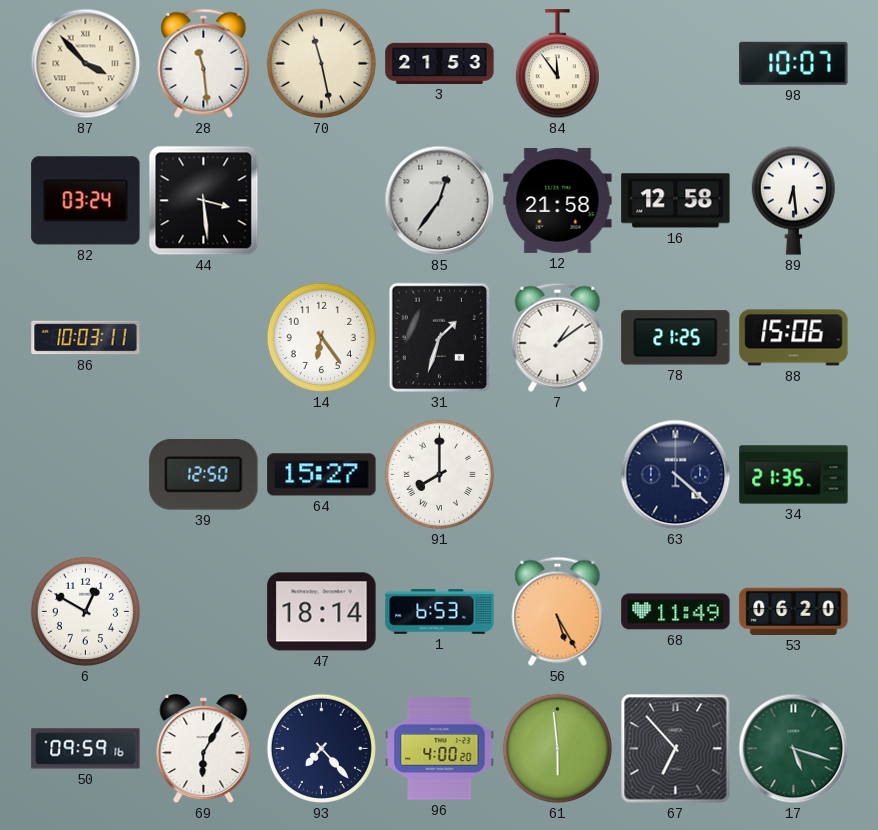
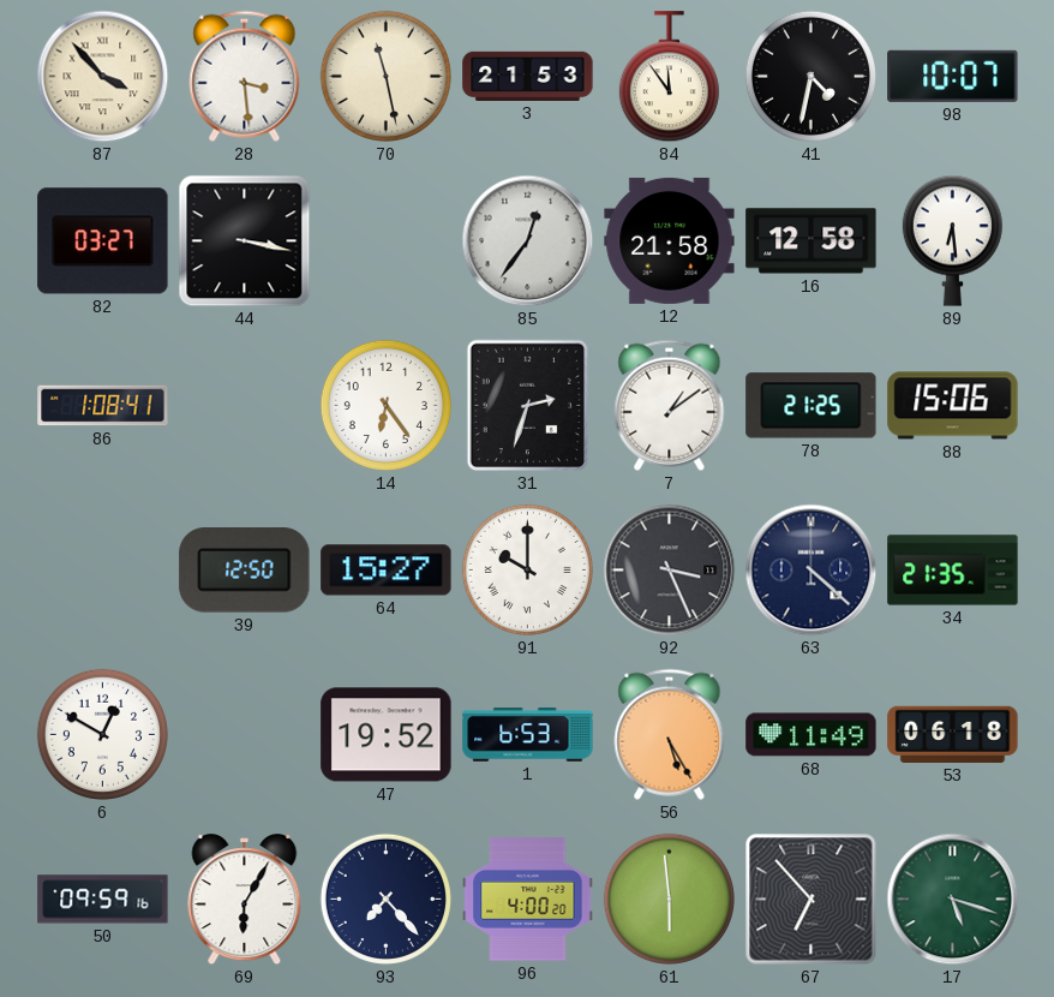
28: 11:29 -> 3:29 (245, 76)
41: none -> 4:32 (810, 76)
82: 03:24 -> 03:27 (103, 241)
44: 3:29 -> 3:17 (245, 241)
86: 10:03 -> 1:08 (103, 406)
31: 1:33 -> 2:33 (528, 406)
91: 8:00 -> 10:00 (527, 569)
92: none -> 3:26 (670, 571)
47: 18:14 -> 19:52 (387, 735)
53: 06:20 -> 06:18 (953, 734)
